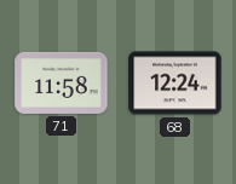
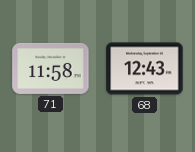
68: 12:24 -> 12:43 (145, 69)
